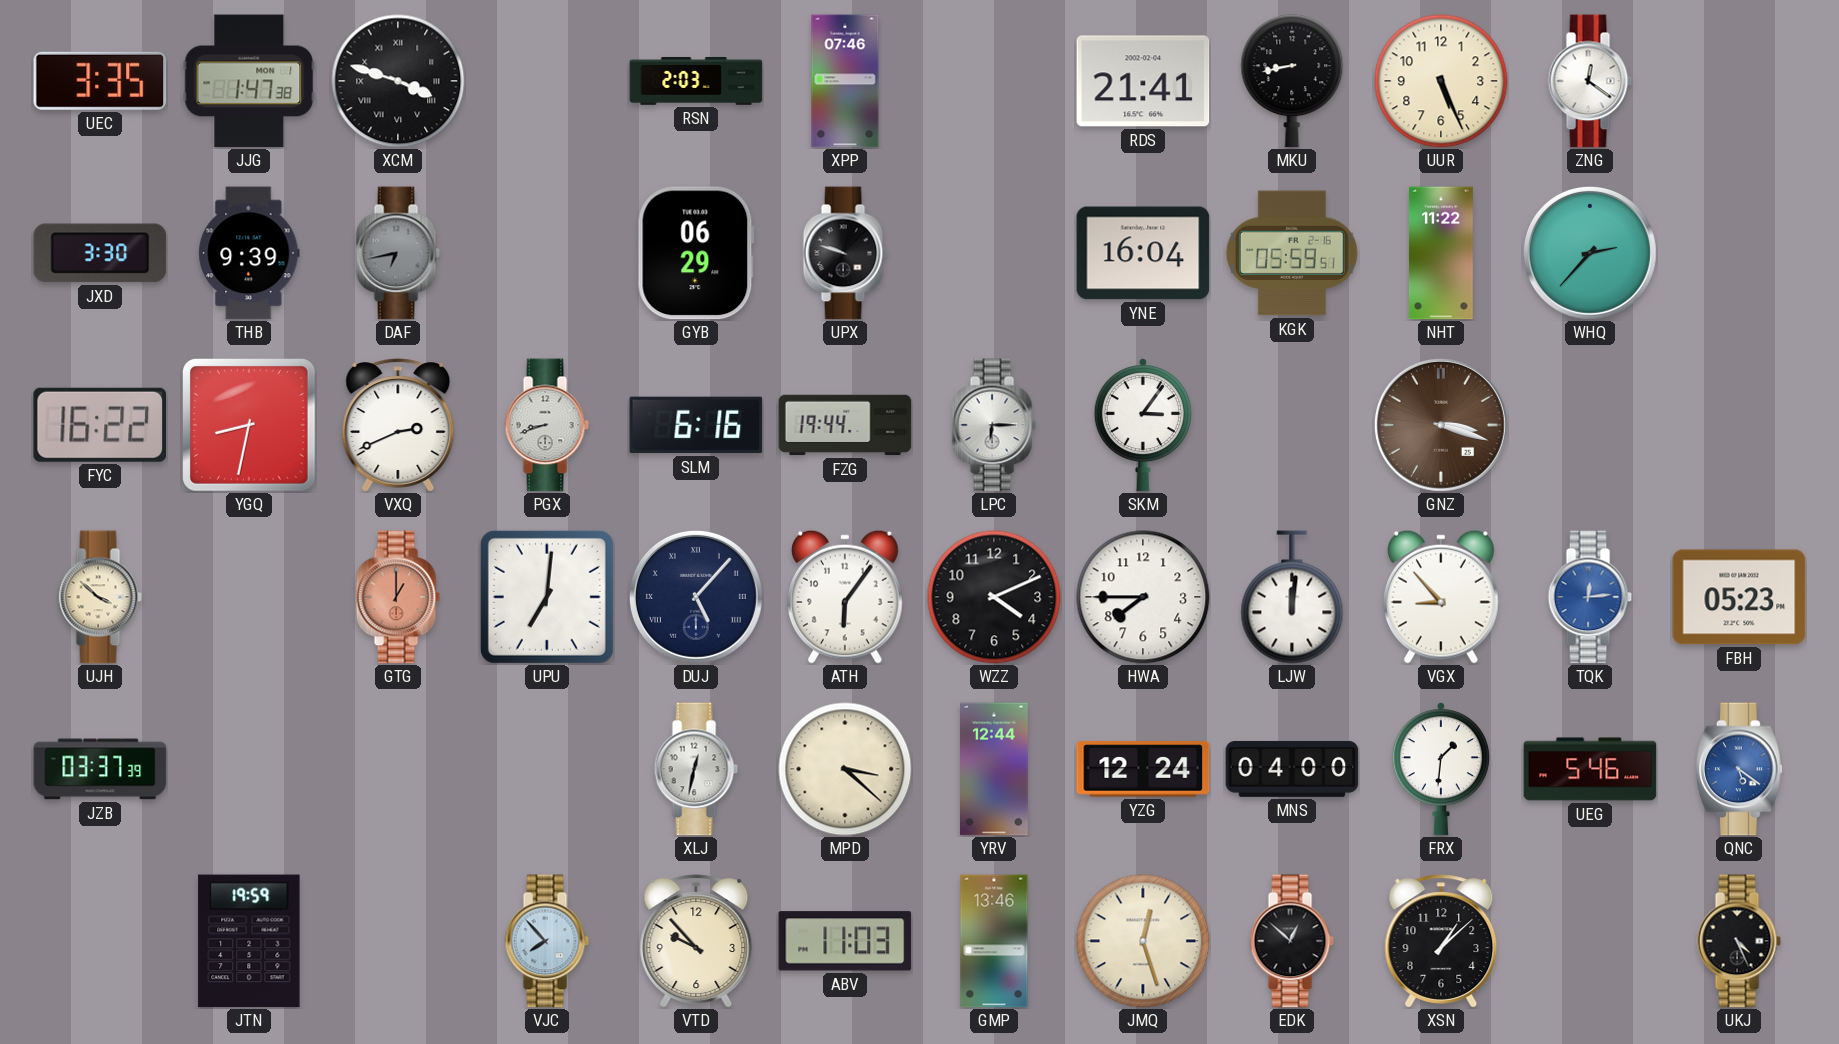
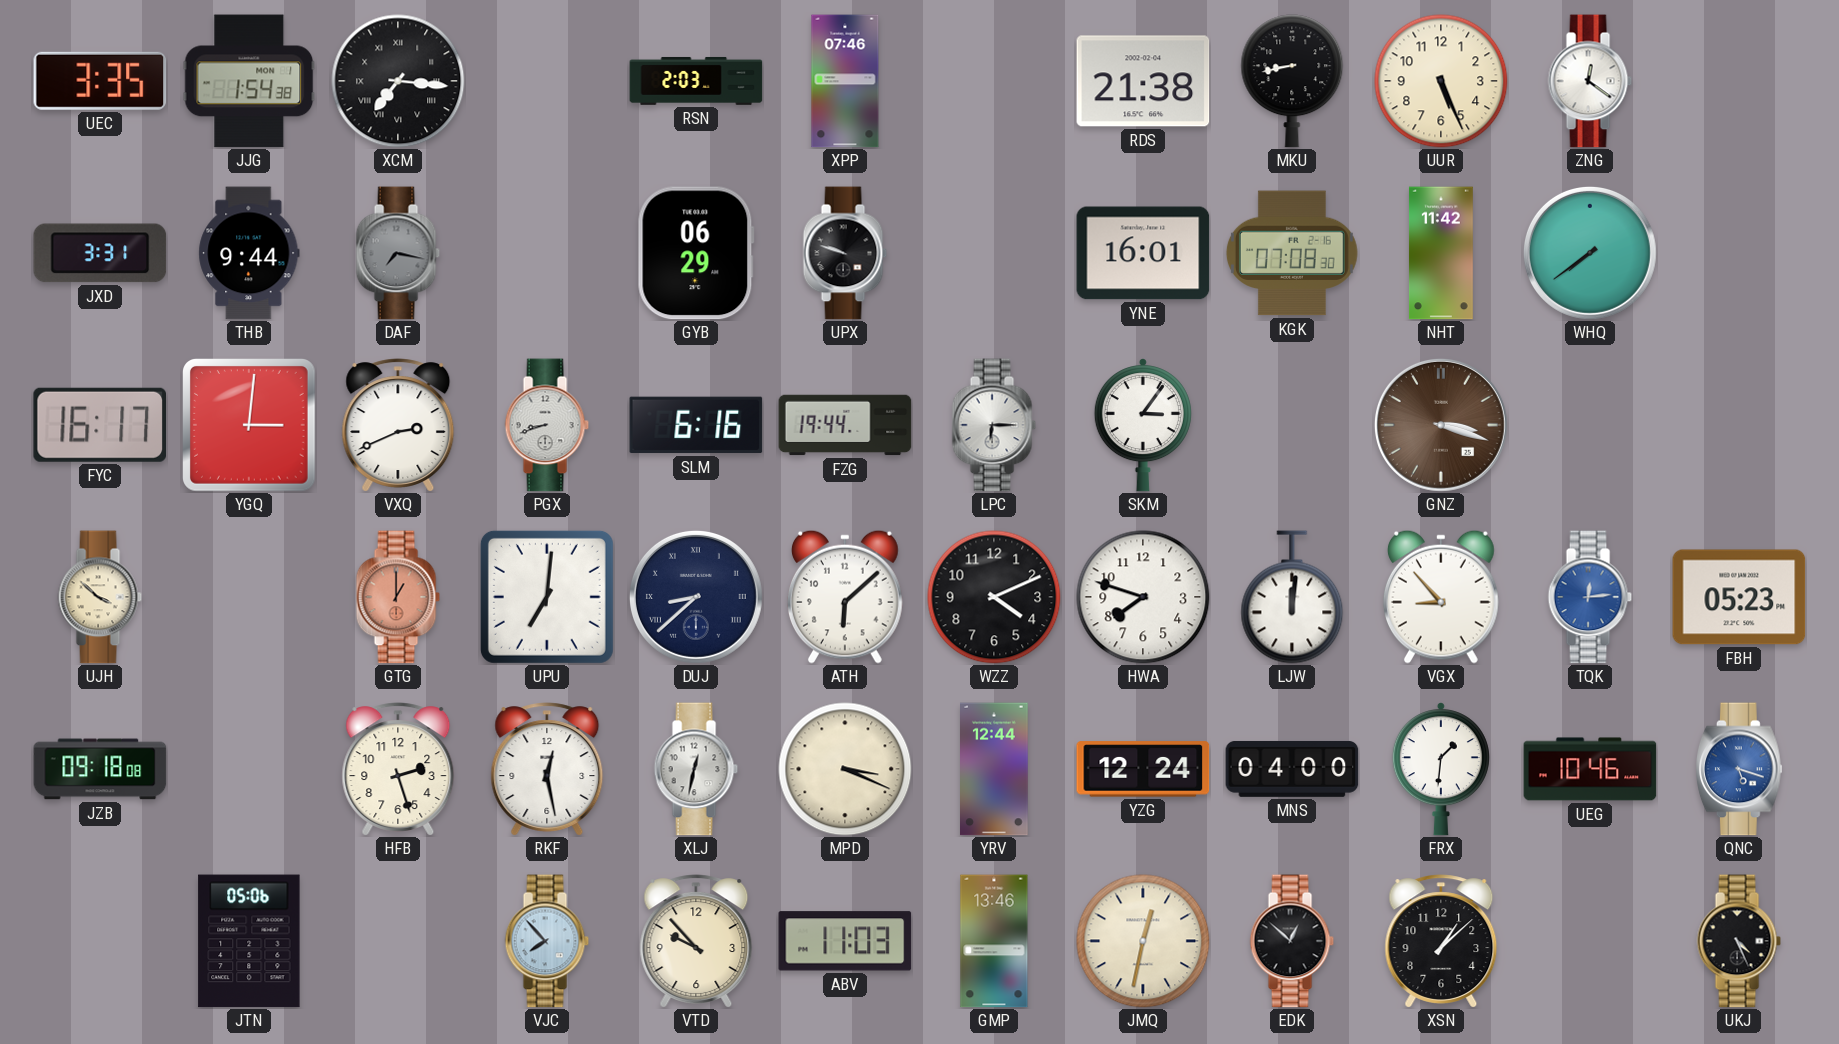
JJG: 1:47 -> 1:54 (249, 81)
XCM: 3:48 -> 7:16 (398, 81)
RDS: 21:41 -> 21:38 (1143, 81)
JXD: 3:30 -> 3:31 (100, 253)
THB: 9:39 -> 9:44 (249, 253)
DAF: 6:43 -> 7:17 (398, 253)
YNE: 16:04 -> 16:01 (1143, 253)
KGK: 05:59 -> 07:08 (1292, 253)
NHT: 11:22 -> 11:42 (1441, 253)
WHQ: 2:37 -> 7:39 (1590, 253)
FYC: 16:22 -> 16:17 (99, 425)
YGQ: 8:32 -> 3:01 (250, 426)
DUJ: 5:07 -> 8:38 (696, 597)
ATH: 6:06 -> 6:08 (845, 597)
HWA: 7:45 -> 7:48 (1143, 597)
JZB: 03:37 -> 09:18 (100, 769)
HFB: none -> 2:27 (398, 769)
RKF: none -> 12:28 (547, 769)
MPD: 3:22 -> 3:19 (845, 769)
UEG: 5:46 -> 10:46 (1590, 769)
QNC: 5:21 -> 5:18 (1740, 769)
JTN: 19:59 -> 05:06 (249, 941)
JMQ: 12:27 -> 12:32 (1143, 941)
